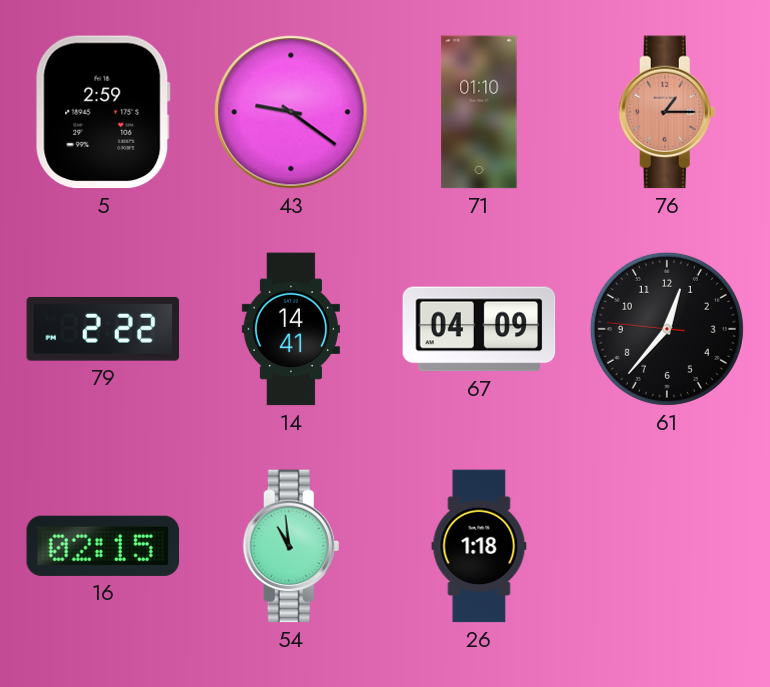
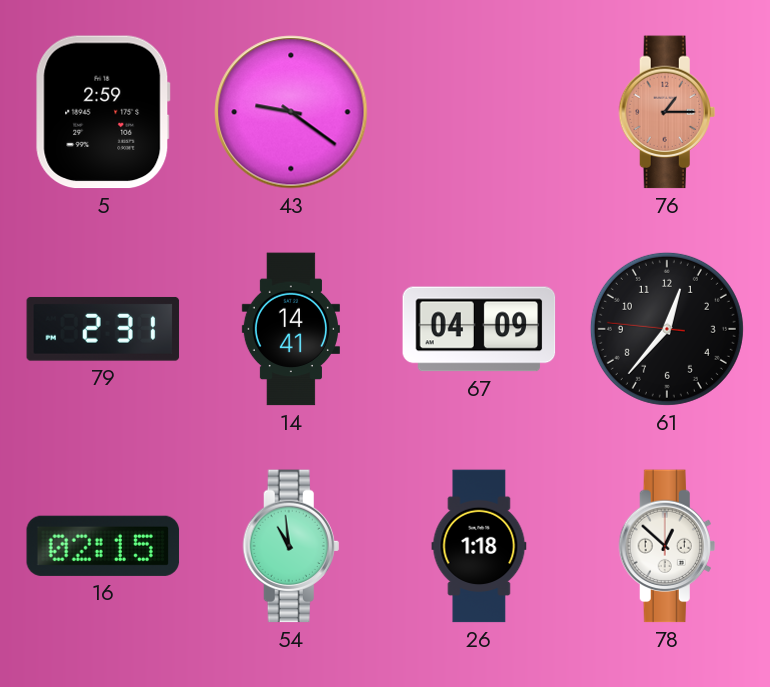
71: 01:10 -> none (479, 112)
79: 2:22 -> 2:31 (103, 329)
78: none -> 12:52 (667, 546)
